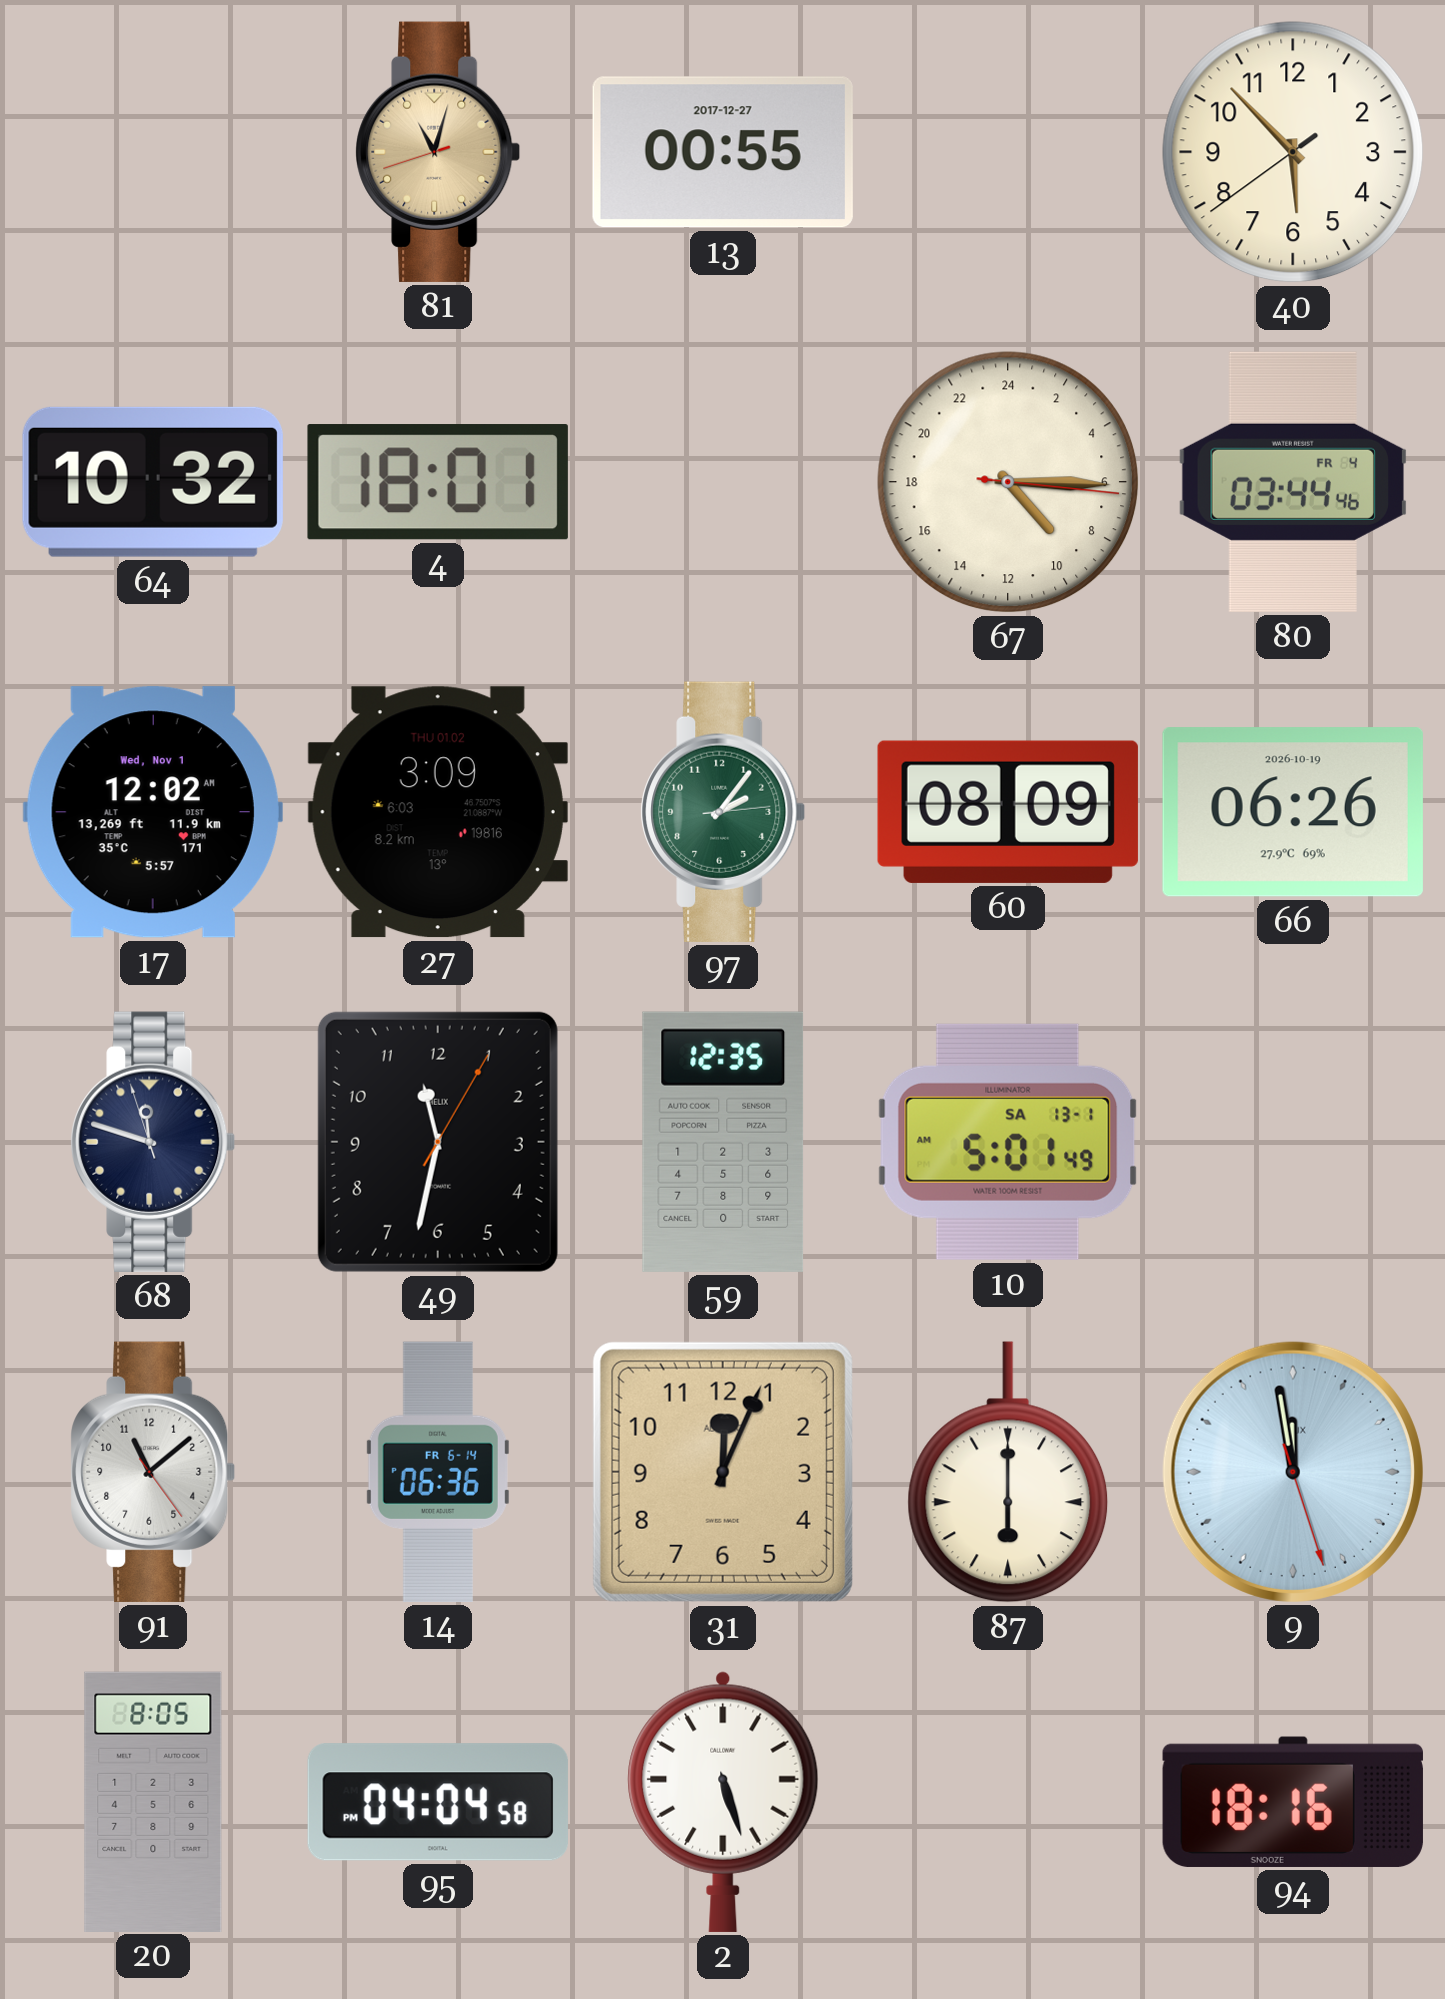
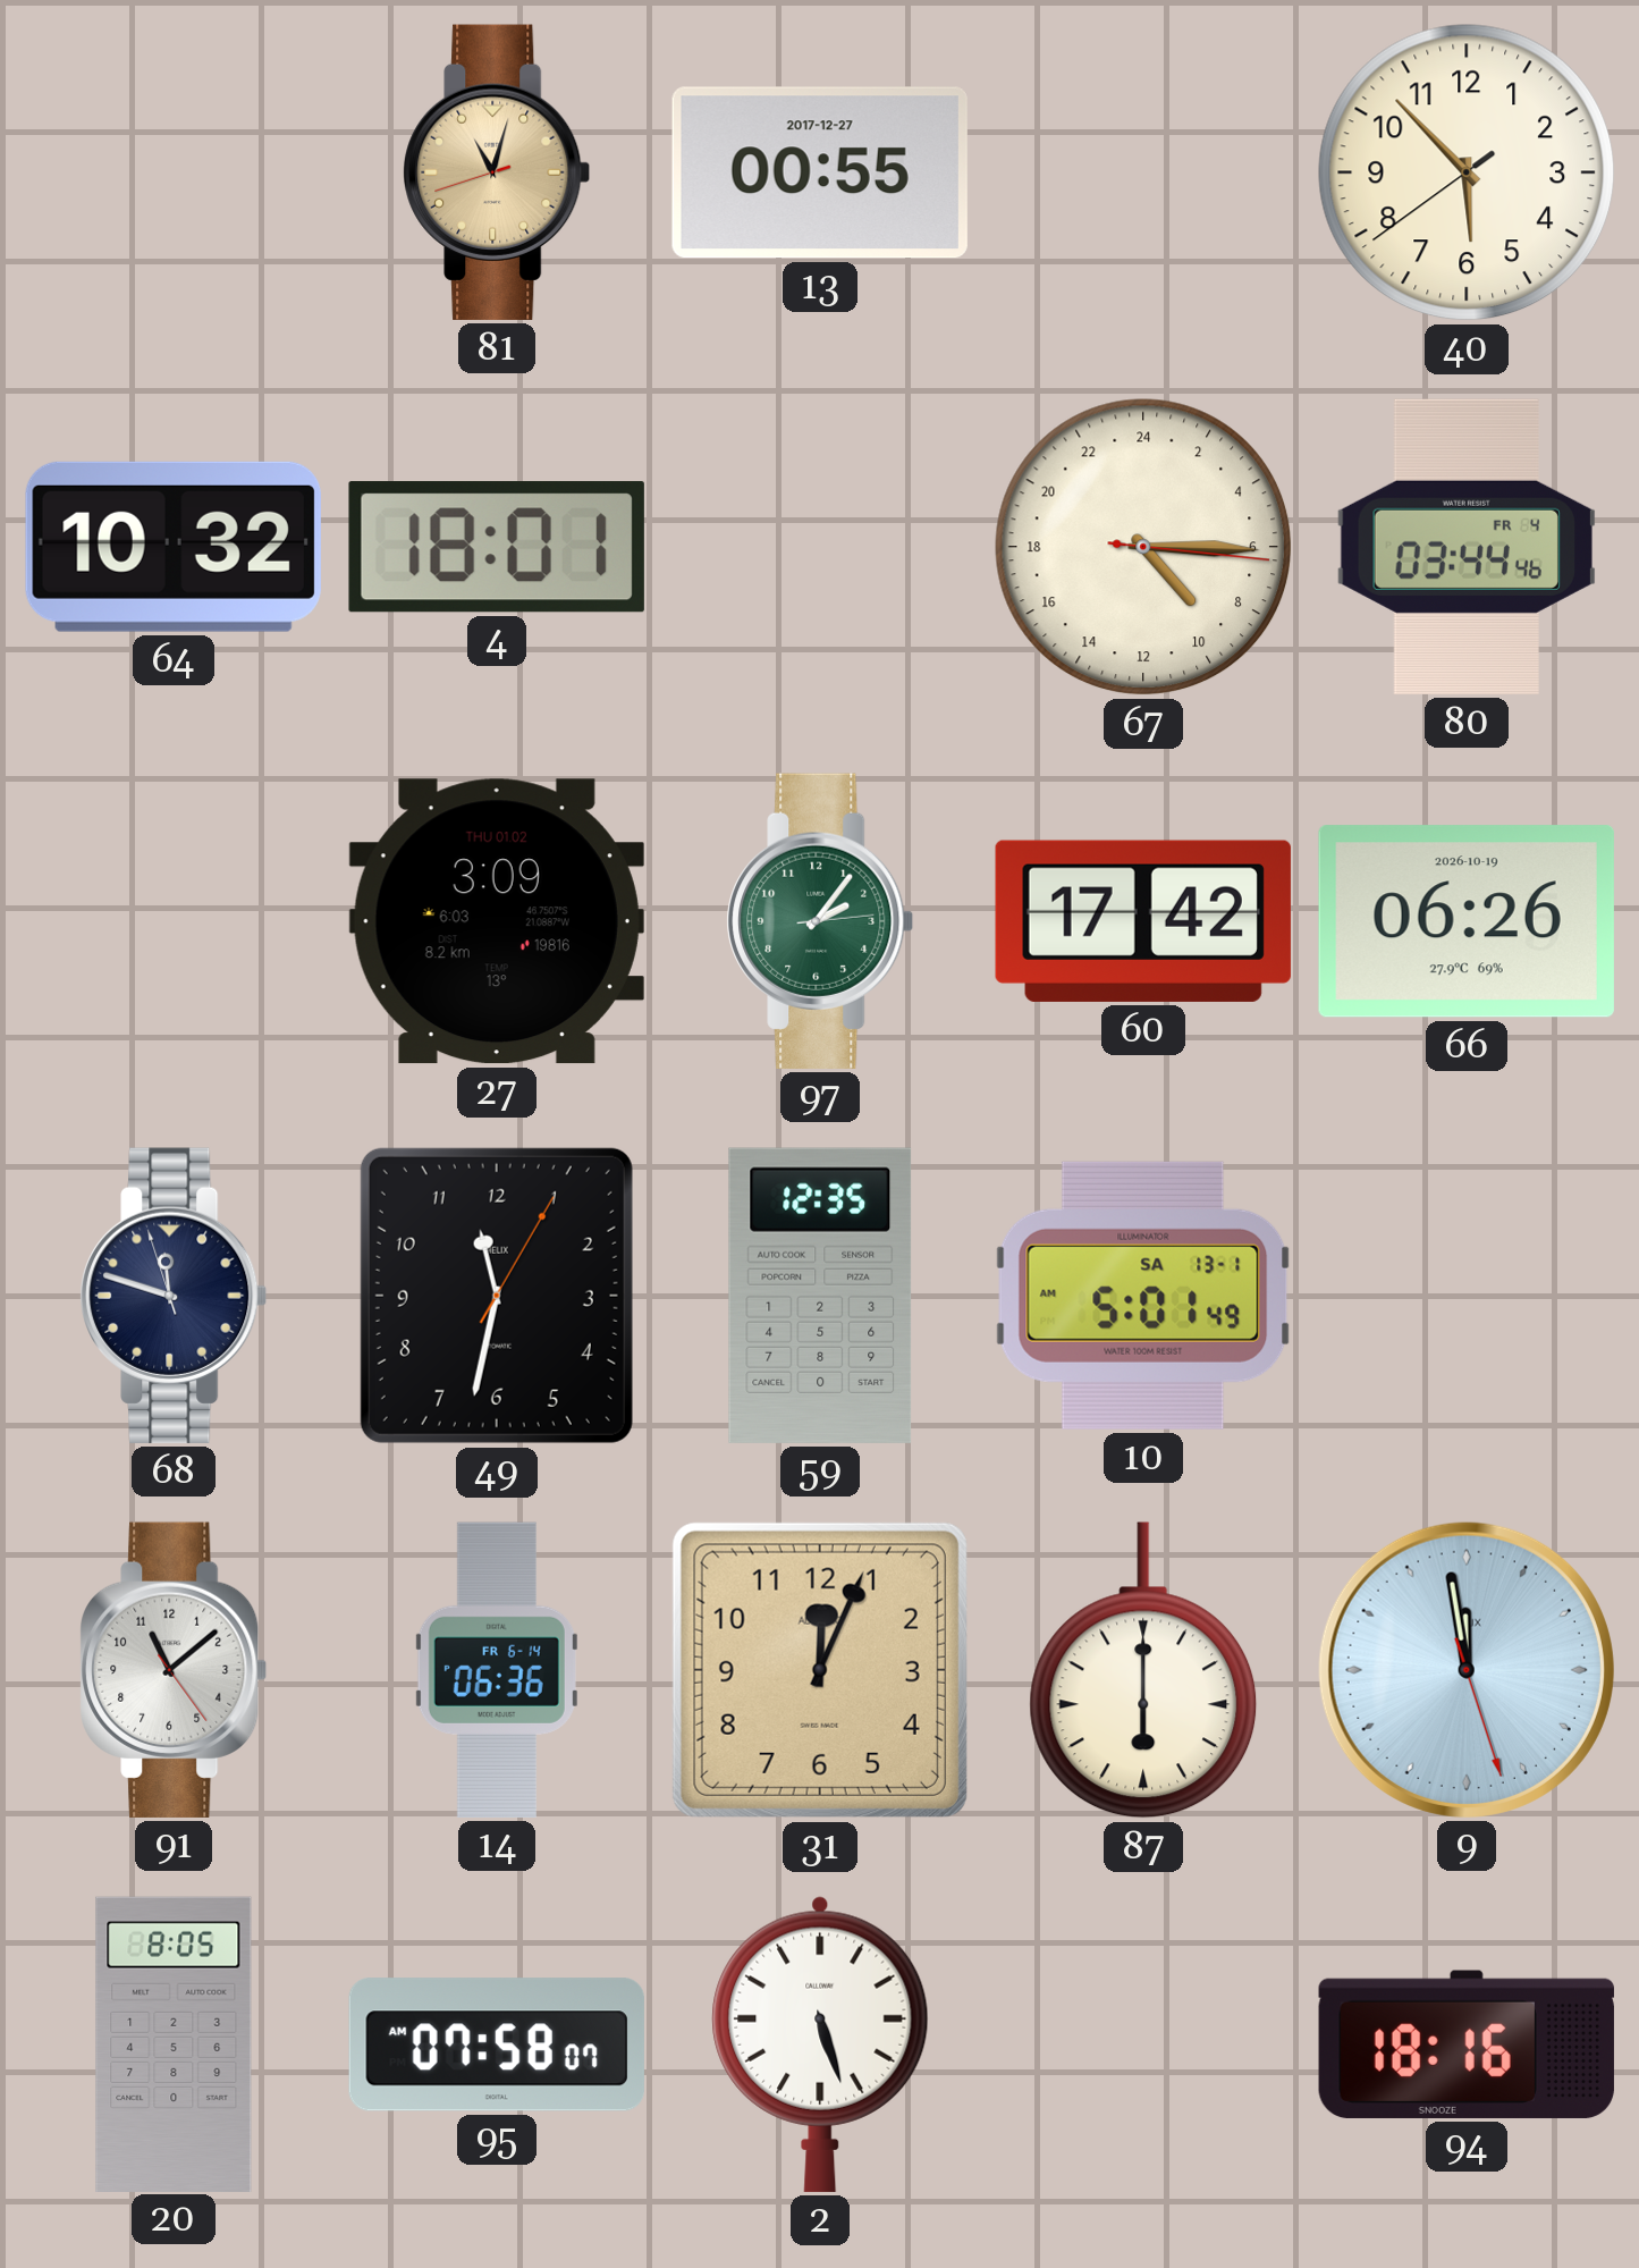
17: 12:02 -> none (153, 812)
60: 08:09 -> 17:42 (1143, 921)
95: 04:04 -> 07:58 (497, 2044)
